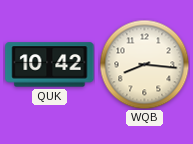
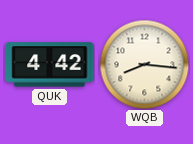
QUK: 10:42 -> 4:42 (50, 65)
